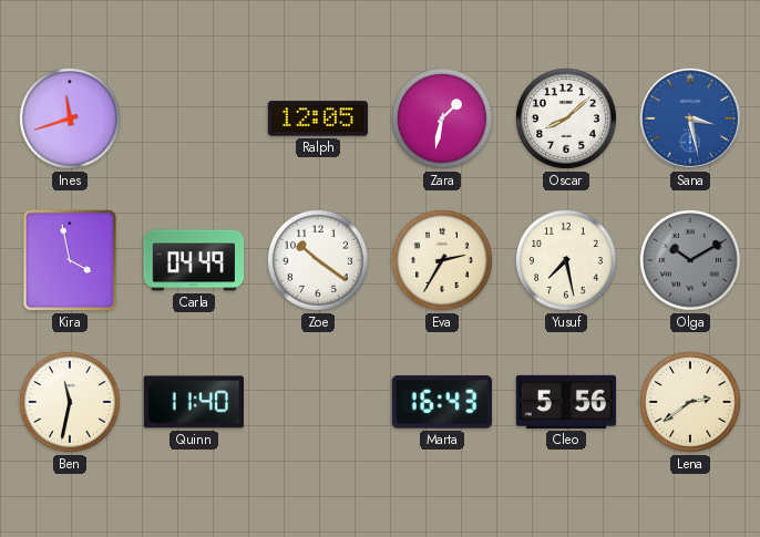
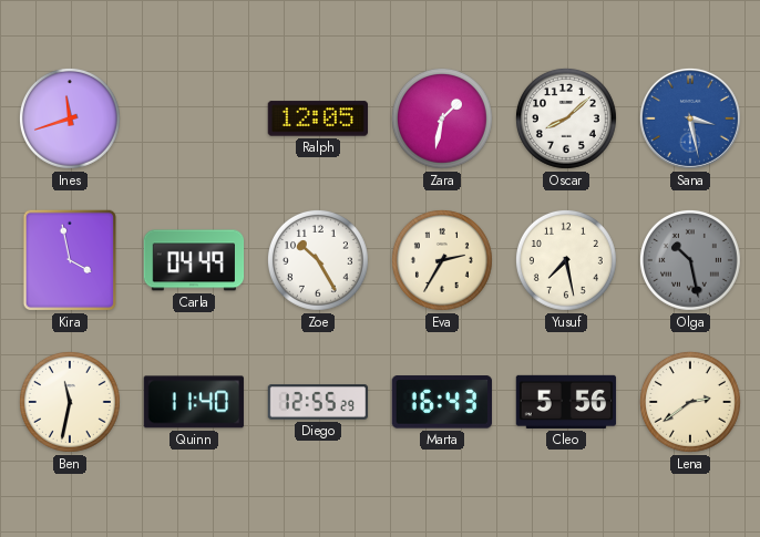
Zoe: 10:21 -> 10:25 (318, 260)
Olga: 10:10 -> 10:28 (690, 260)
Diego: none -> 12:55 (318, 402)
